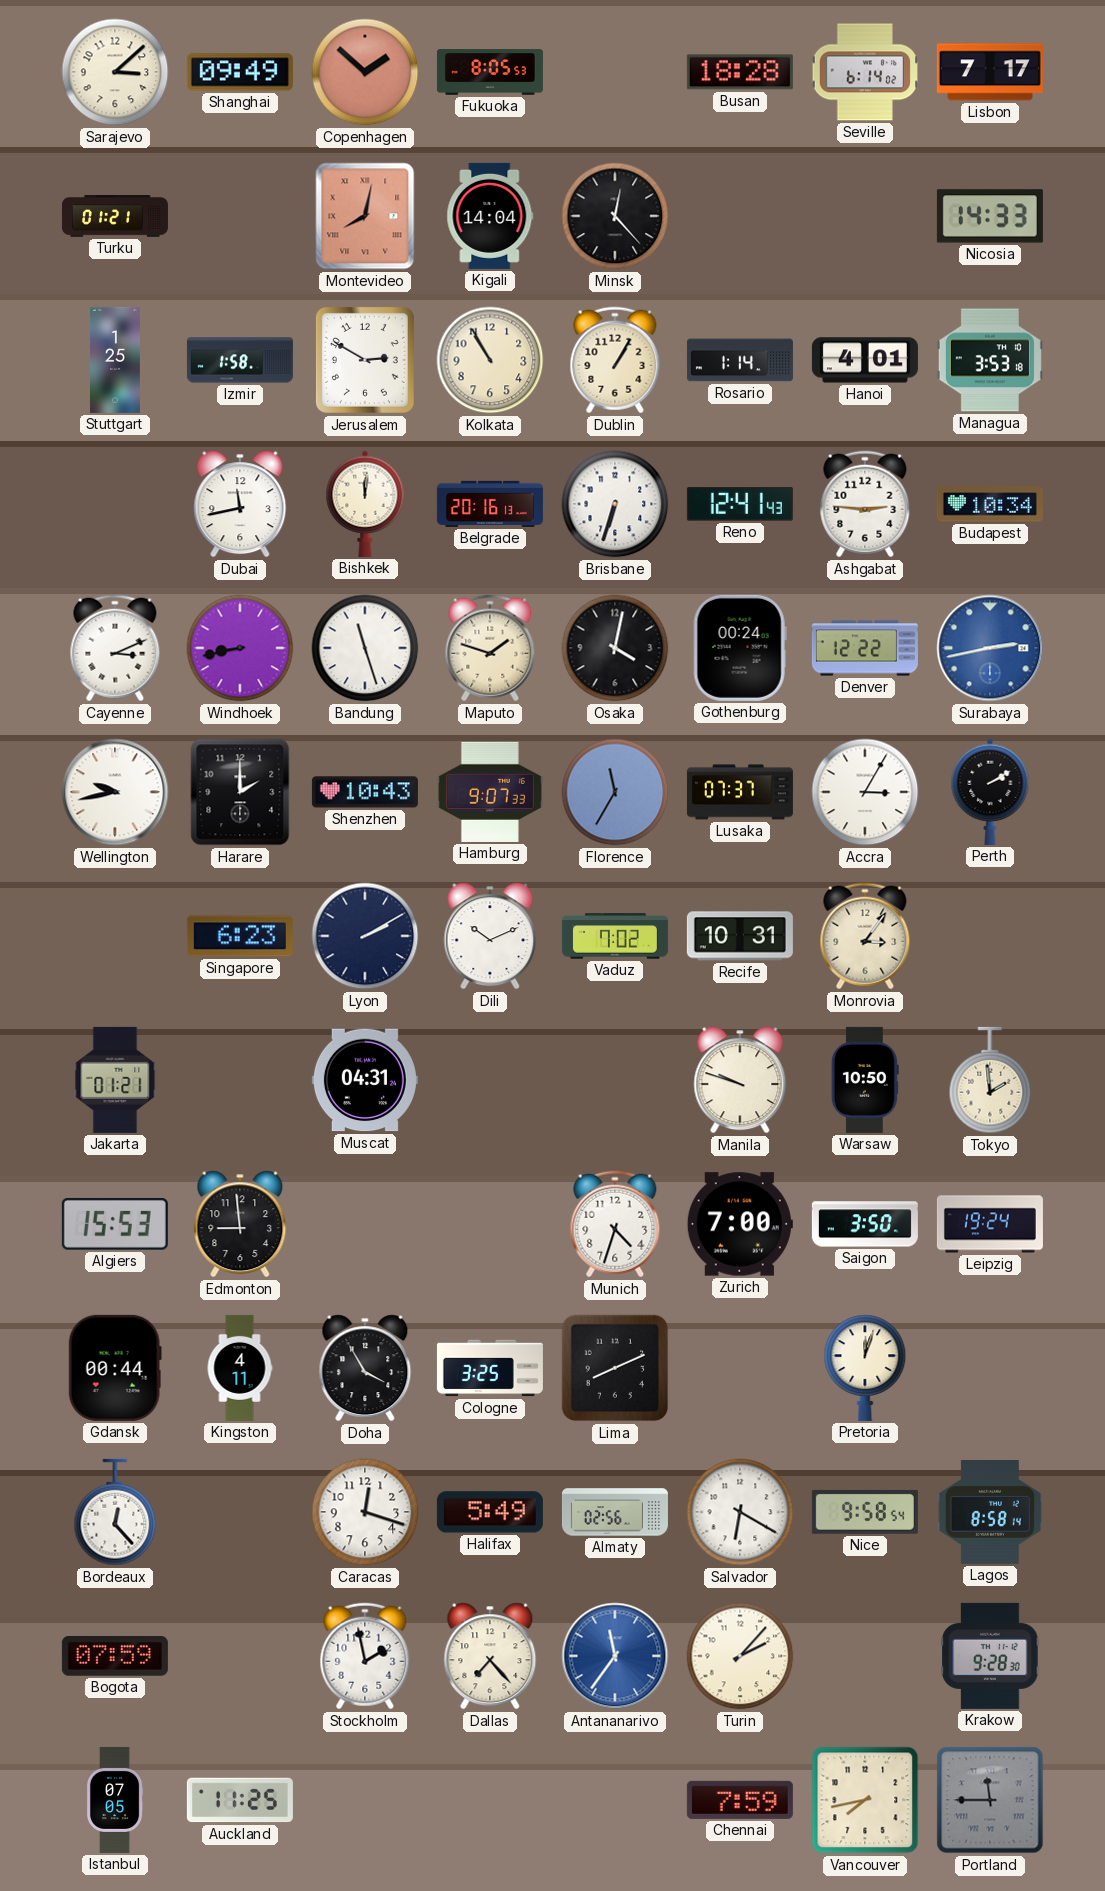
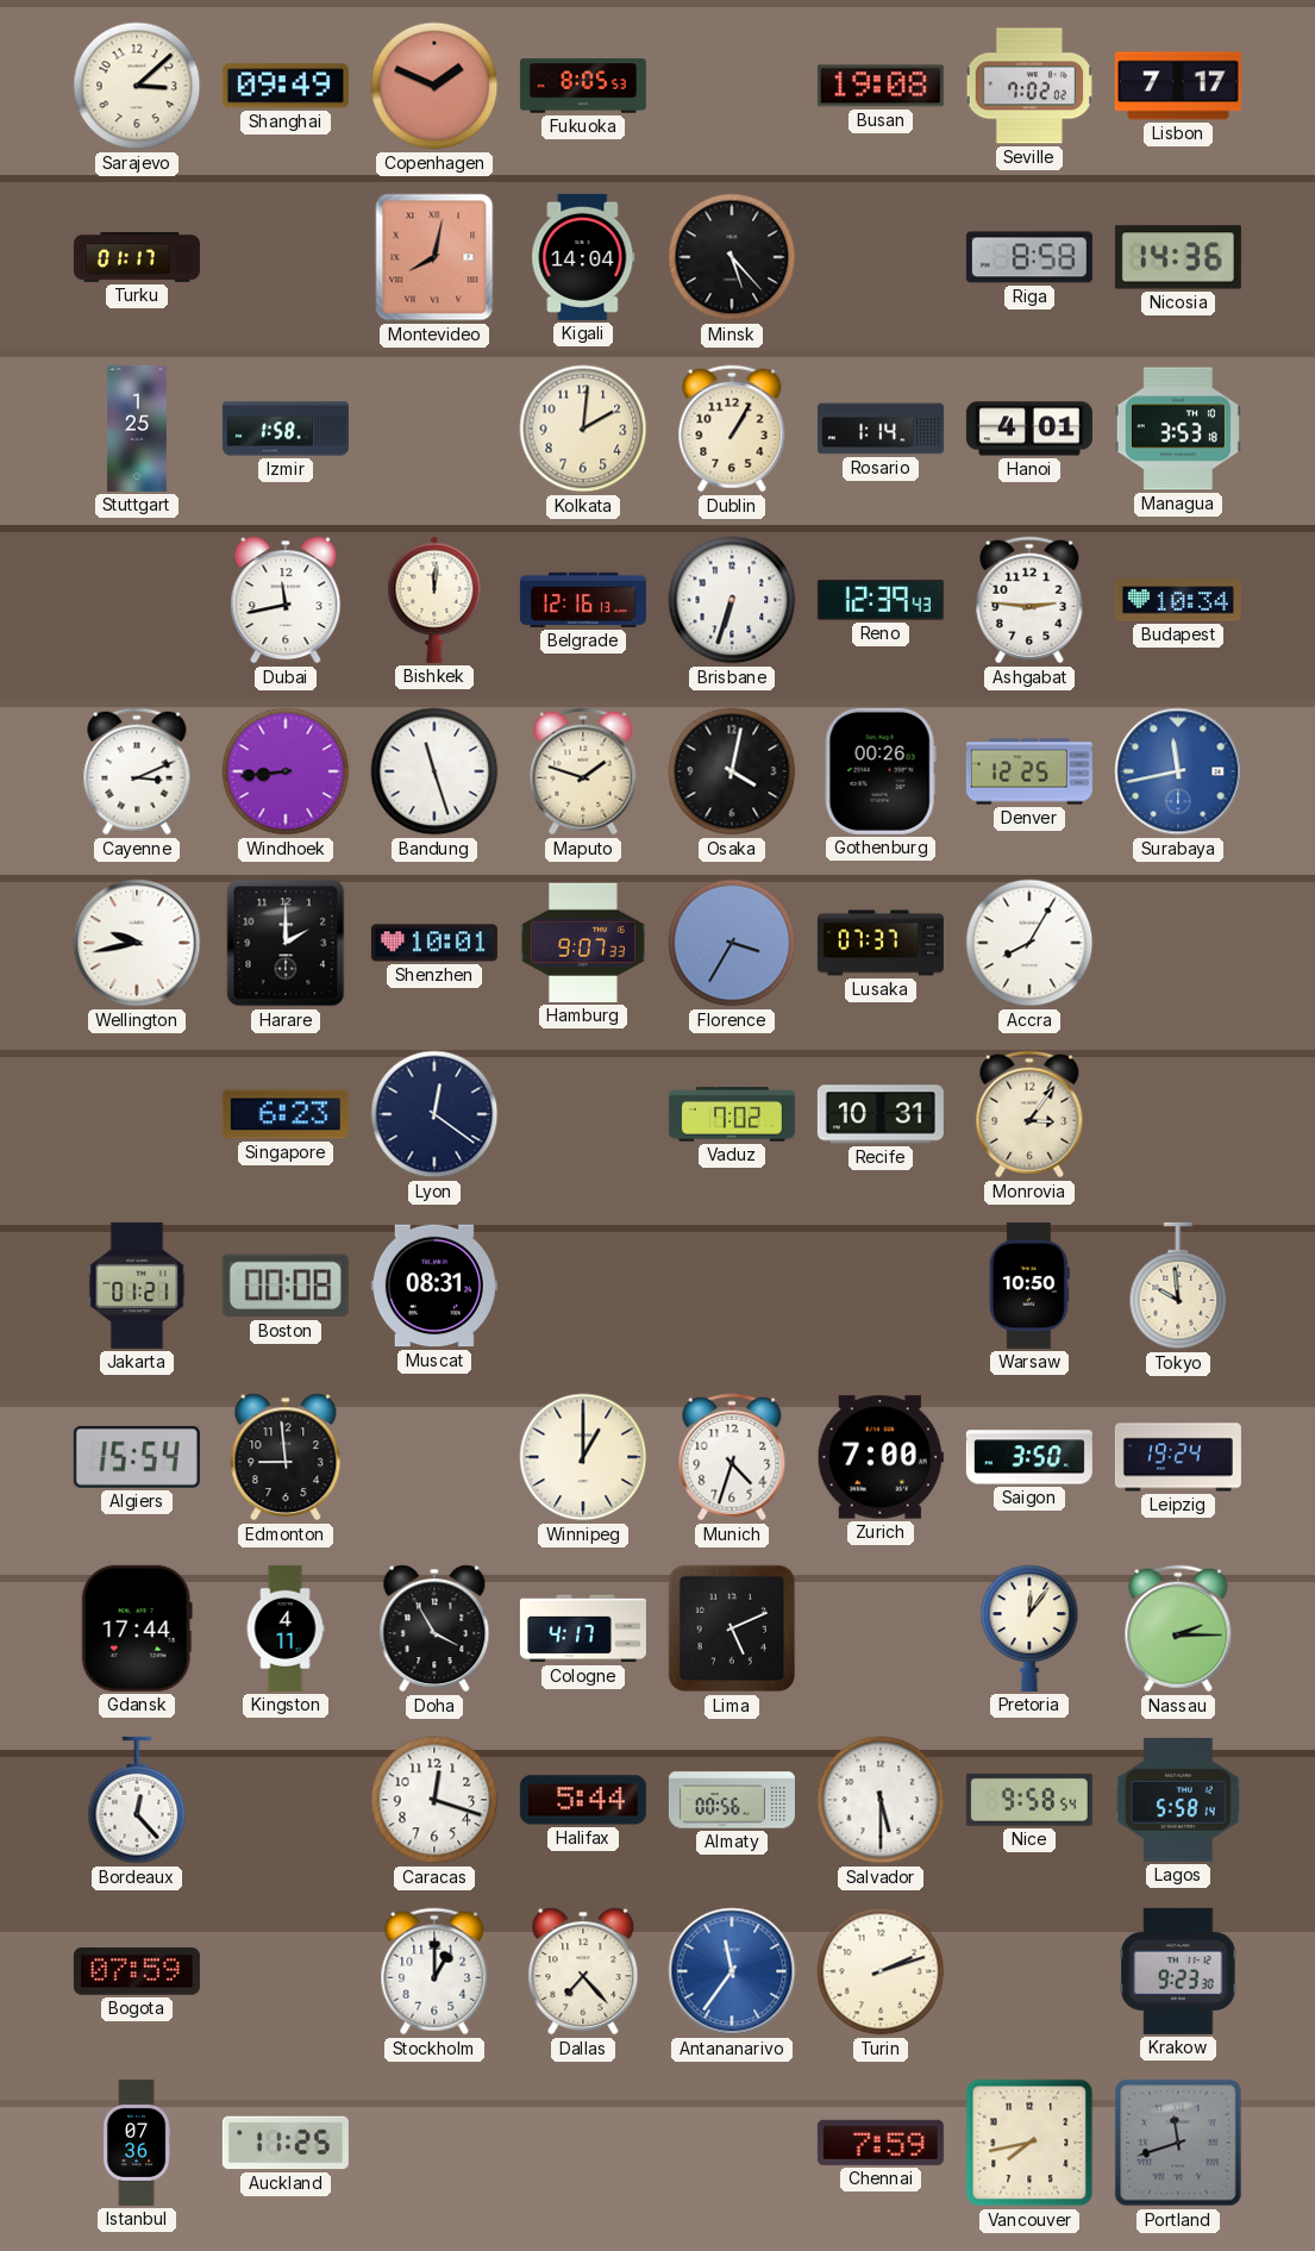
Copenhagen: 1:52 -> 1:49 (434, 86)
Busan: 18:28 -> 19:08 (881, 86)
Seville: 6:14 -> 7:02 (1028, 86)
Turku: 01:21 -> 01:17 (137, 257)
Minsk: 12:23 -> 5:23 (732, 257)
Riga: none -> 8:58 (1029, 257)
Nicosia: 14:33 -> 14:36 (1178, 257)
Jerusalem: 2:50 -> none (365, 360)
Kolkata: 10:55 -> 2:01 (583, 429)
Belgrade: 20:16 -> 12:16 (583, 600)
Reno: 12:41 -> 12:39 (881, 600)
Windhoek: 8:43 -> 8:44 (286, 771)
Gothenburg: 00:24 -> 00:26 (881, 771)
Denver: 12:22 -> 12:25 (1029, 771)
Surabaya: 2:43 -> 11:43 (1178, 771)
Shenzhen: 10:43 -> 10:01 (434, 943)
Florence: 11:35 -> 3:35 (732, 943)
Accra: 3:05 -> 8:05 (1029, 943)
Perth: 2:10 -> none (990, 792)
Lyon: 2:10 -> 12:21 (434, 1114)
Dili: 10:11 -> none (490, 936)
Boston: none -> 00:08 (286, 1286)
Muscat: 04:31 -> 08:31 (434, 1286)
Manila: 9:48 -> none (740, 1080)
Tokyo: 1:59 -> 9:59 (1178, 1286)
Algiers: 15:53 -> 15:54 (137, 1457)
Winnipeg: none -> 1:00 (583, 1457)
Gdansk: 00:44 -> 17:44 (137, 1628)
Cologne: 3:25 -> 4:17 (583, 1628)
Lima: 8:11 -> 5:11 (732, 1628)
Pretoria: 12:03 -> 12:06 (1029, 1628)
Nassau: none -> 2:15 (1178, 1628)
Halifax: 5:49 -> 5:44 (583, 1800)
Almaty: 02:56 -> 00:56 (732, 1800)
Salvador: 6:20 -> 5:30 (881, 1800)
Lagos: 8:58 -> 5:58 (1178, 1801)
Stockholm: 1:58 -> 1:00 (434, 1971)
Turin: 2:07 -> 2:12 (881, 1971)
Krakow: 9:28 -> 9:23 (1178, 1971)
Istanbul: 07:05 -> 07:36 (137, 2143)
Portland: 11:45 -> 11:42 (1178, 2143)
